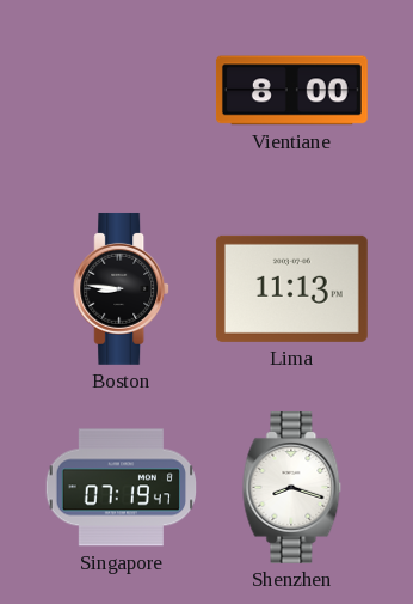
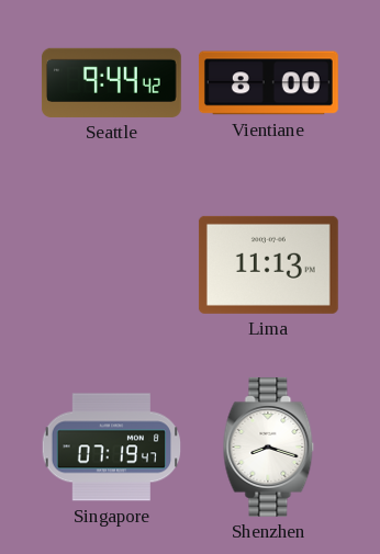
Seattle: none -> 9:44 (111, 82)
Boston: 8:46 -> none (122, 288)
